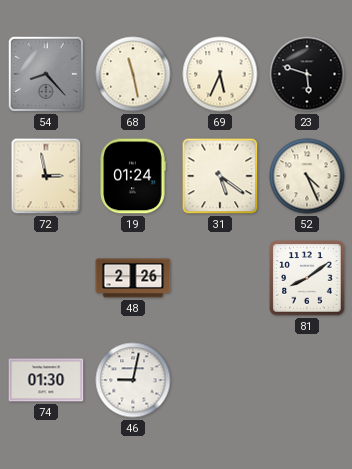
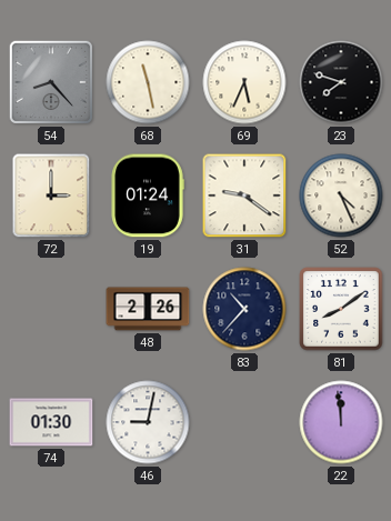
23: 5:48 -> 7:48 (341, 82)
72: 2:58 -> 3:00 (51, 196)
31: 5:21 -> 9:21 (244, 196)
83: none -> 10:37 (244, 309)
22: none -> 11:59 (341, 422)
